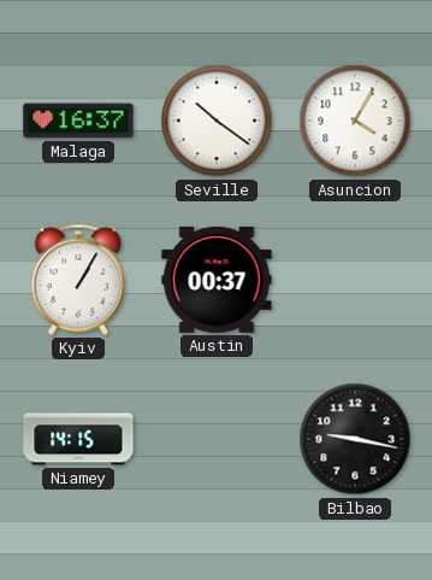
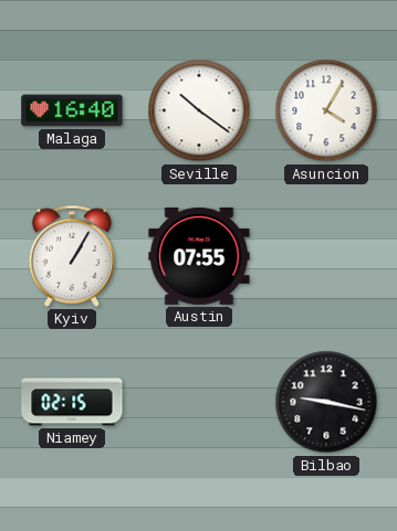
Malaga: 16:37 -> 16:40 (72, 110)
Austin: 00:37 -> 07:55 (199, 256)
Niamey: 14:15 -> 02:15 (72, 402)
